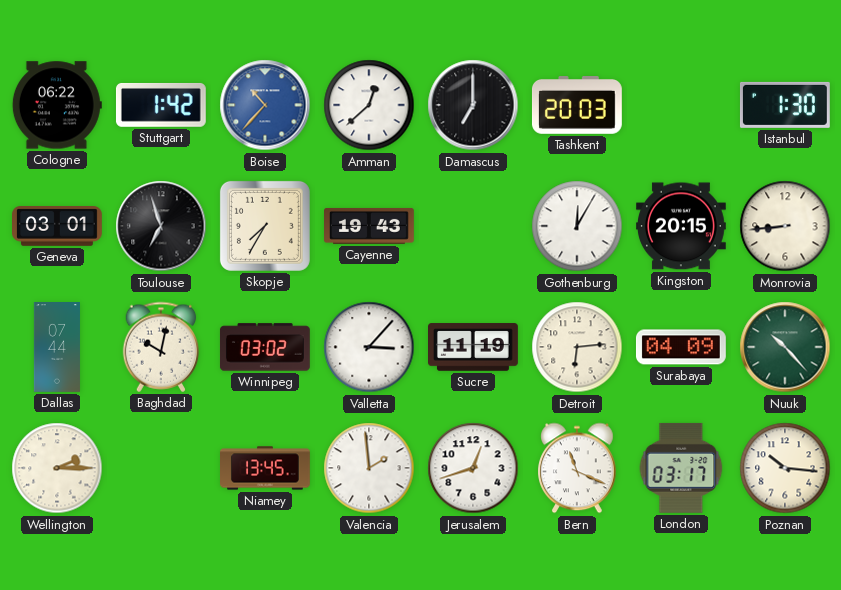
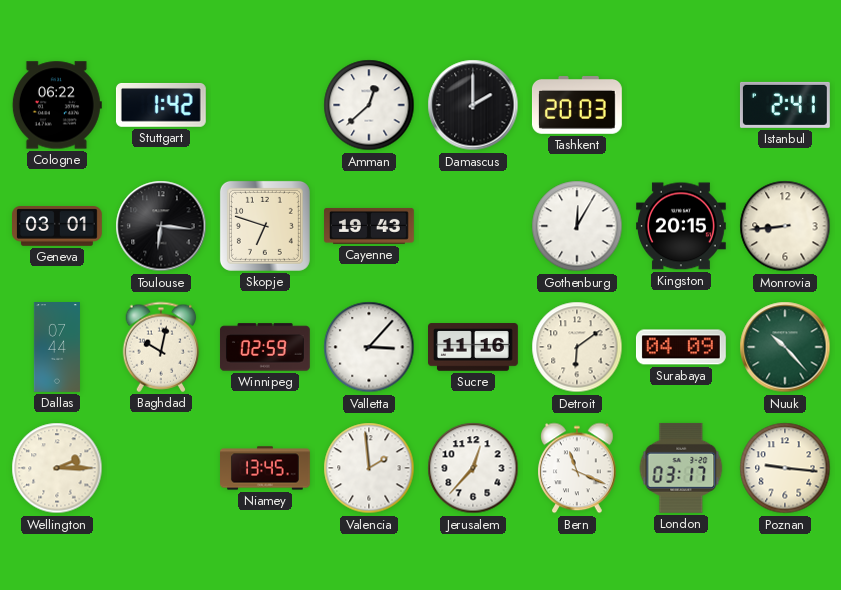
Boise: 10:37 -> none (265, 105)
Damascus: 7:00 -> 2:00 (473, 105)
Istanbul: 1:30 -> 2:41 (785, 105)
Toulouse: 6:57 -> 6:16 (161, 226)
Skopje: 7:35 -> 6:48 (265, 226)
Winnipeg: 03:02 -> 02:59 (265, 347)
Sucre: 11:19 -> 11:16 (474, 347)
Detroit: 6:14 -> 6:09 (577, 347)
Jerusalem: 12:42 -> 12:37 (473, 468)
Poznan: 10:16 -> 9:16 (785, 468)
